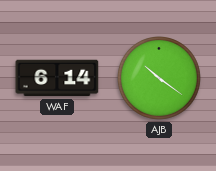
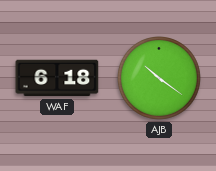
WAF: 6:14 -> 6:18 (57, 78)
